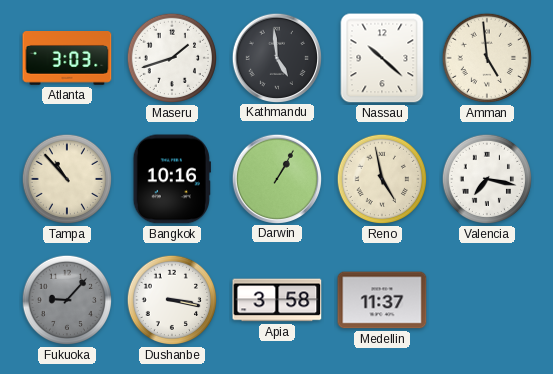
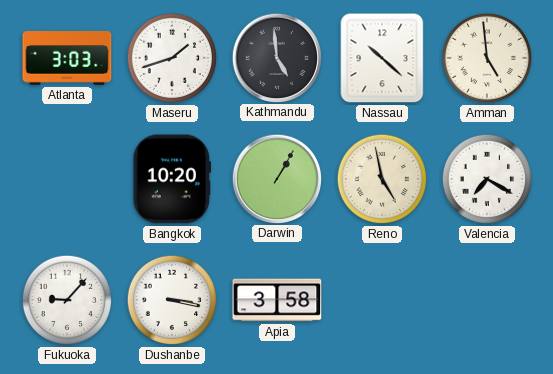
Tampa: 10:53 -> none (67, 179)
Bangkok: 10:16 -> 10:20 (172, 179)
Valencia: 7:17 -> 7:20 (487, 179)
Fukuoka dial: grey -> white (67, 300)
Medellin: 11:37 -> none (382, 300)
